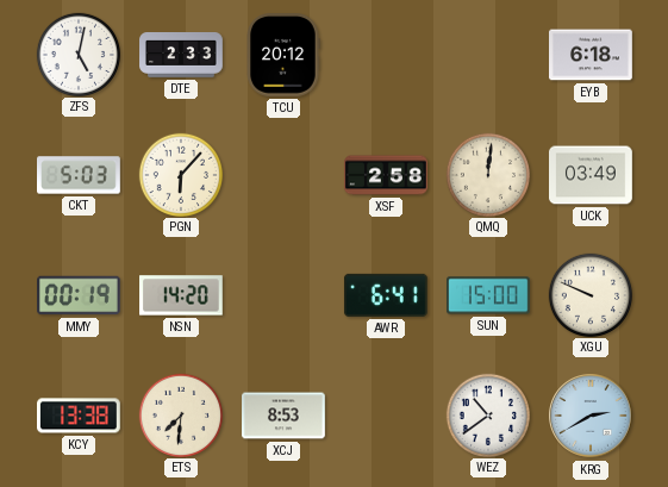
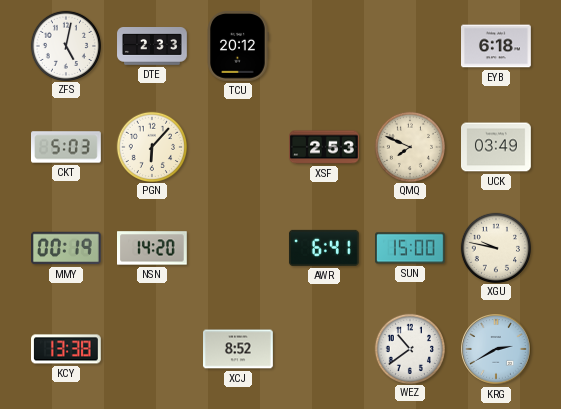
XSF: 2:58 -> 2:53 (324, 147)
QMQ: 12:01 -> 7:49 (409, 146)
XGU: 9:49 -> 9:47 (495, 247)
ETS: 7:31 -> none (180, 414)
XCJ: 8:53 -> 8:52 (239, 349)
